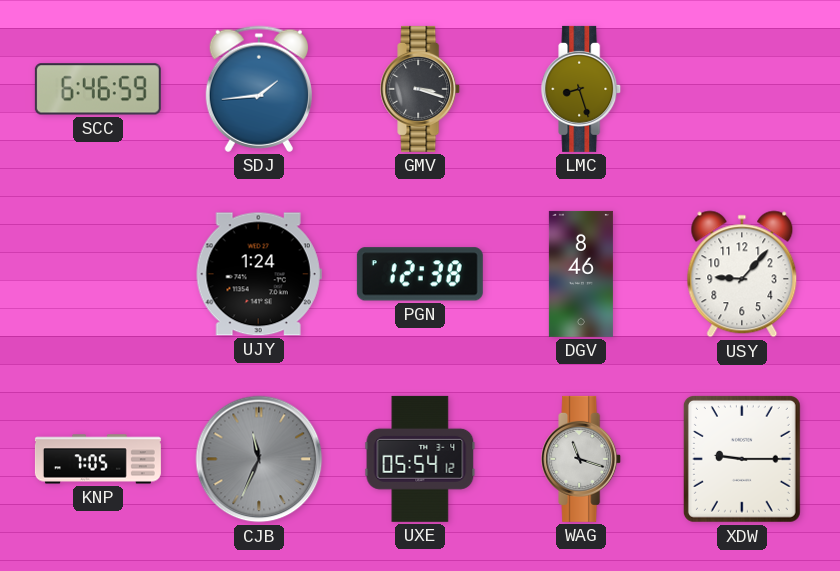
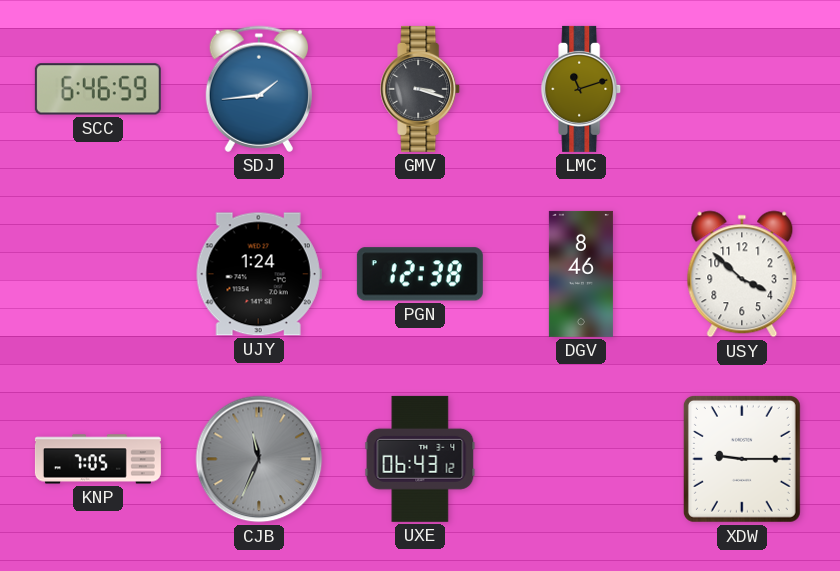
LMC: 8:27 -> 11:12 (582, 89)
USY: 9:07 -> 3:52 (742, 274)
UXE: 05:54 -> 06:43 (420, 459)
WAG: 11:18 -> none (582, 459)
